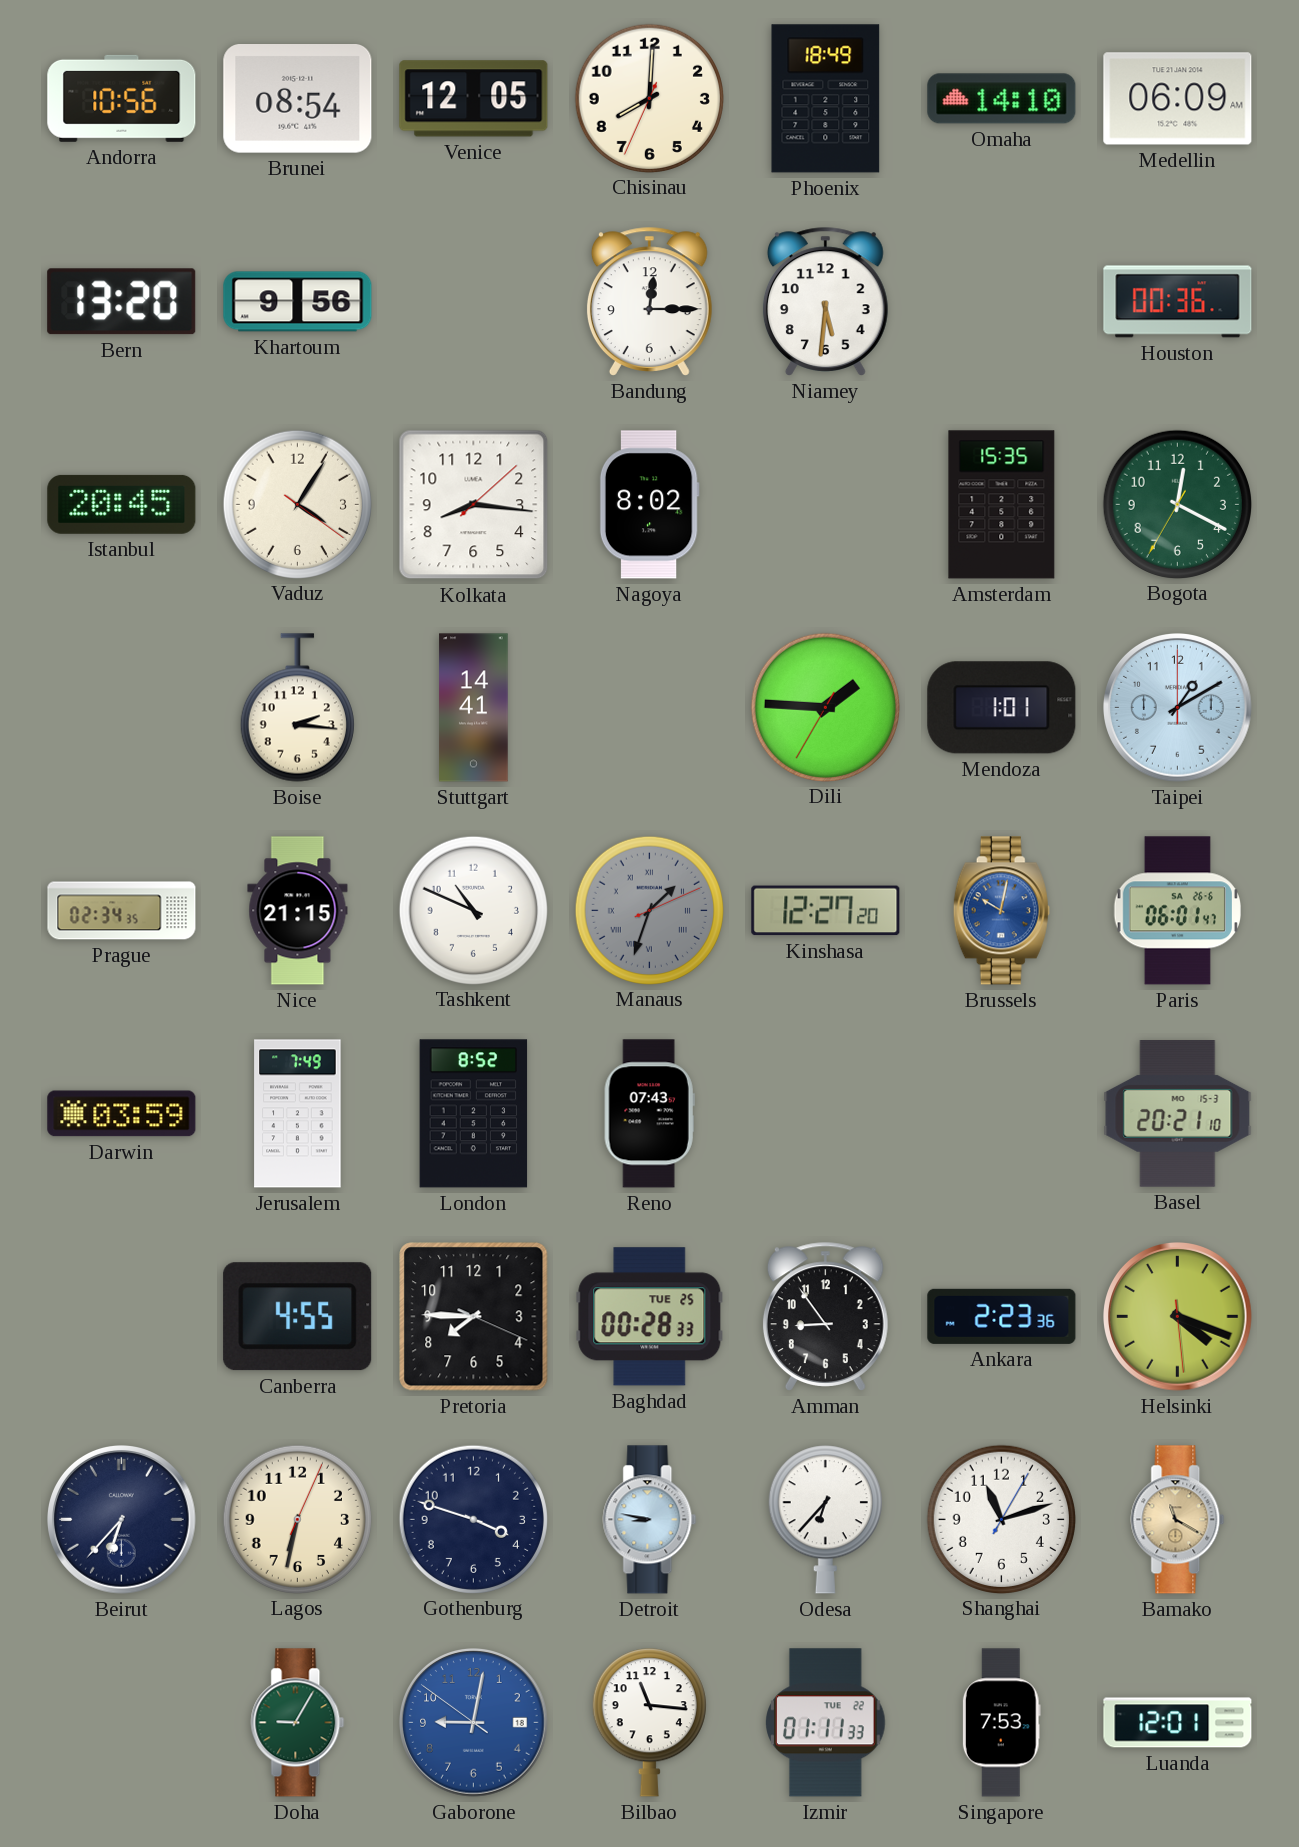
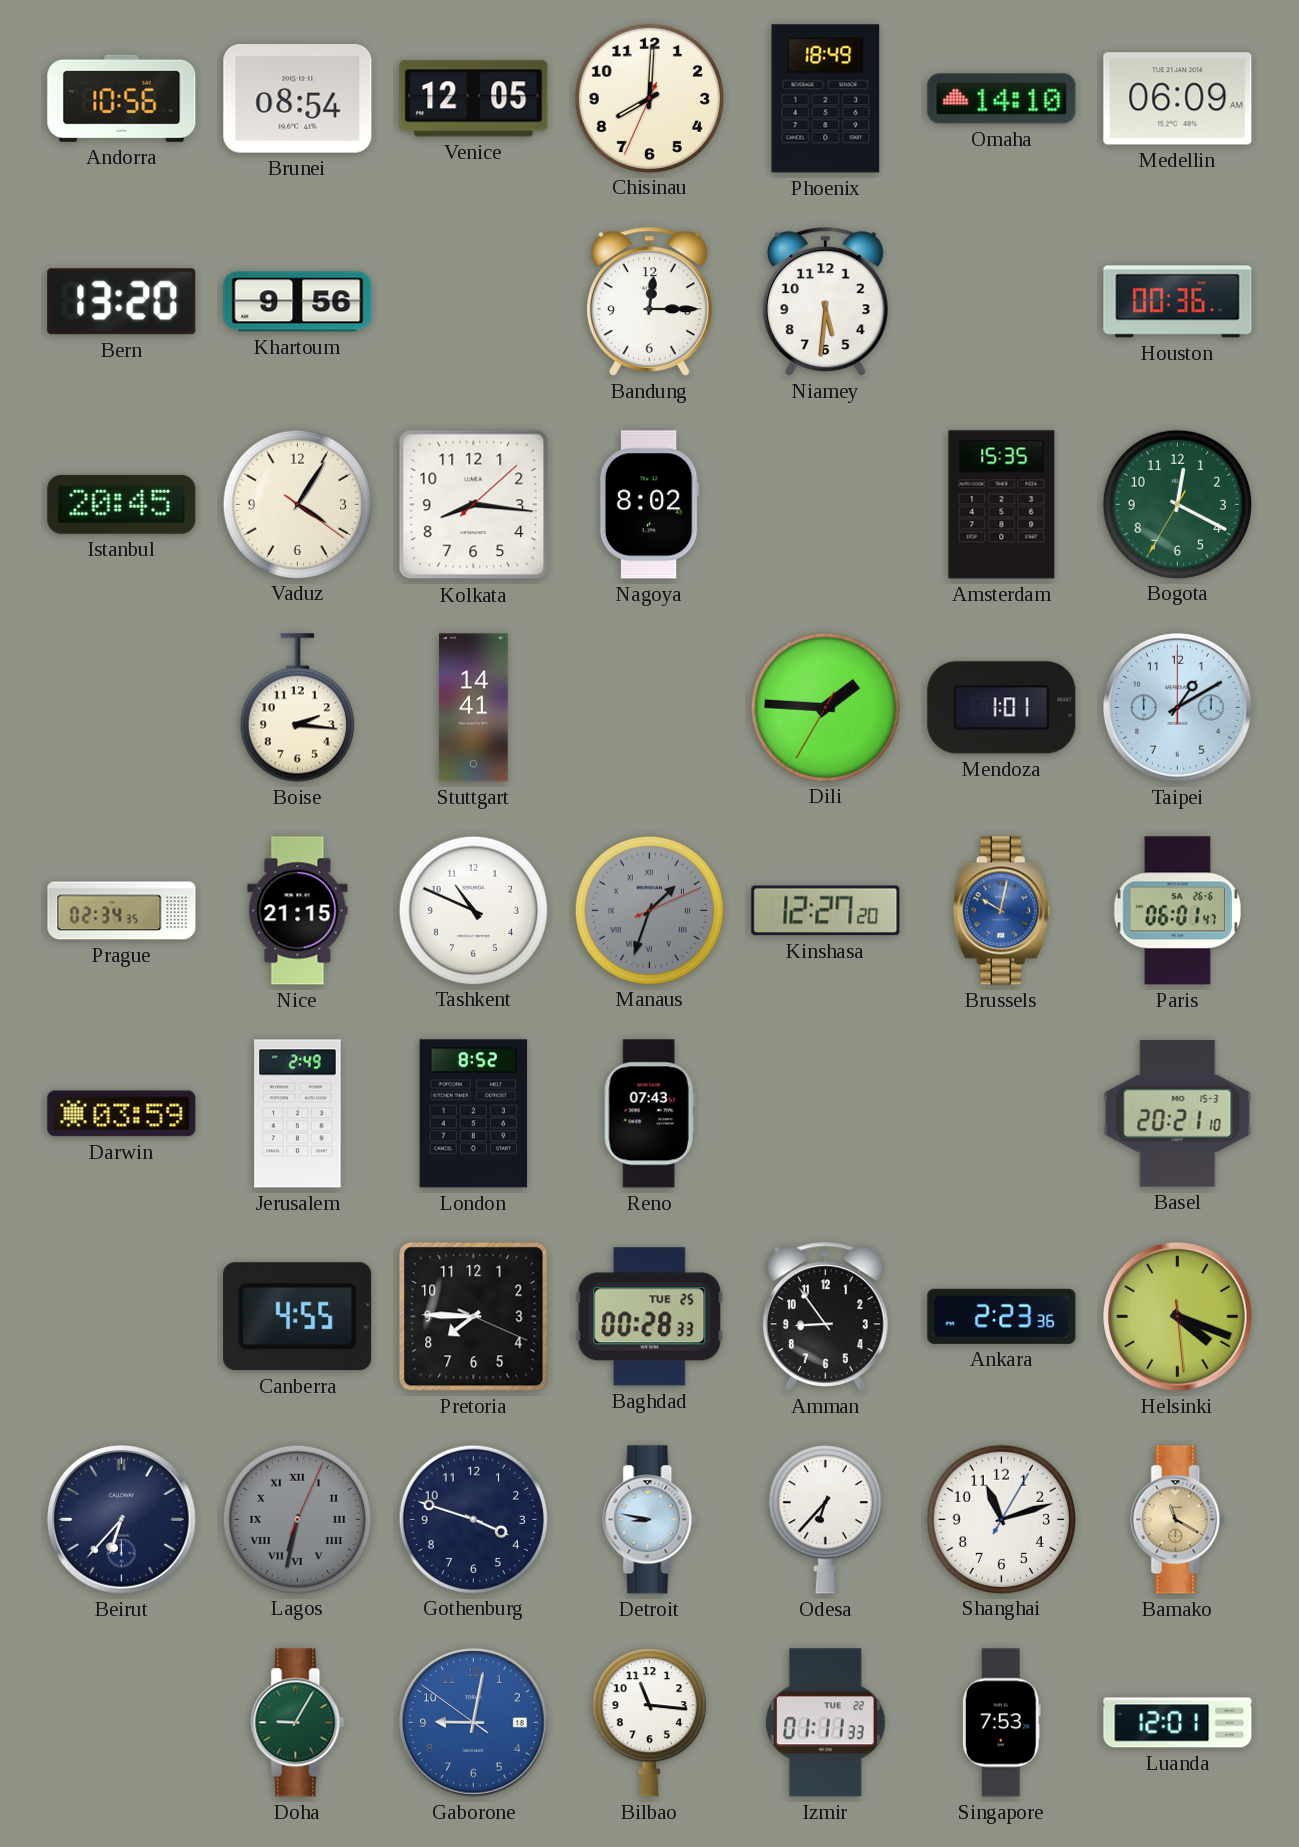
Jerusalem: 7:49 -> 2:49 (298, 1114)
Lagos dial: cream -> grey (297, 1519)
Lagos numerals: Arabic -> Roman (297, 1519)
